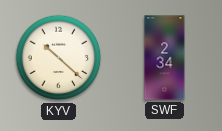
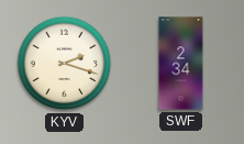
KYV: 10:22 -> 2:18 (65, 64)
